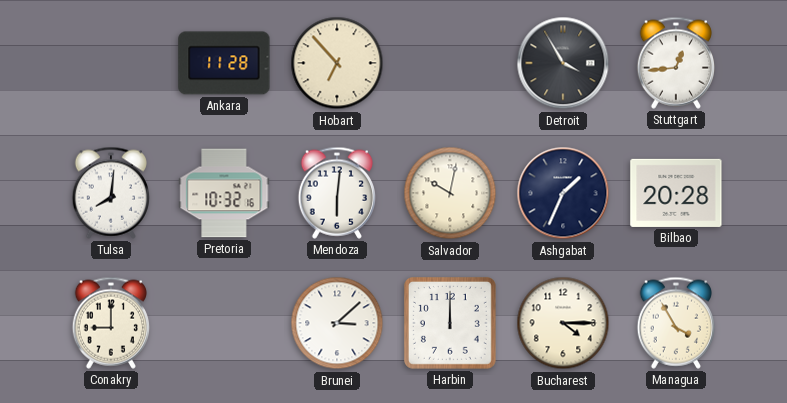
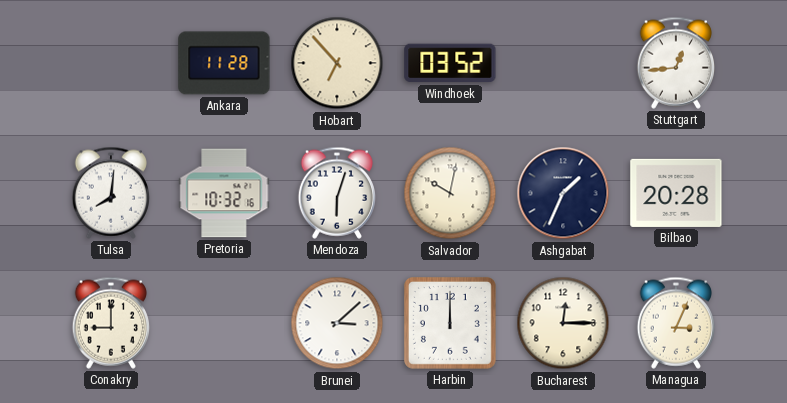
Windhoek: none -> 03:52 (450, 63)
Detroit: 3:55 -> none (563, 63)
Mendoza: 6:01 -> 6:03 (336, 193)
Bucharest: 4:15 -> 12:15 (563, 323)
Managua: 3:55 -> 3:04 (675, 323)
